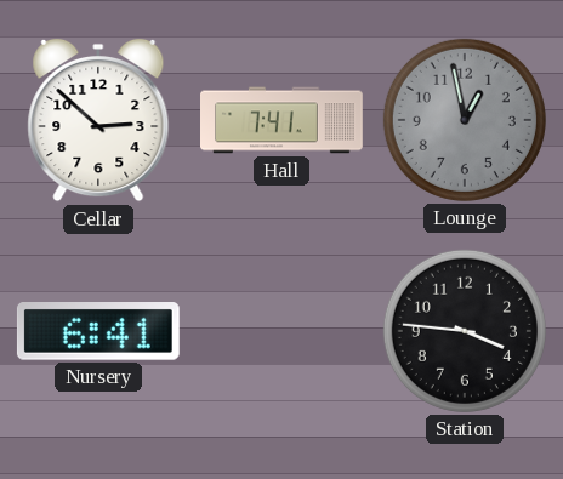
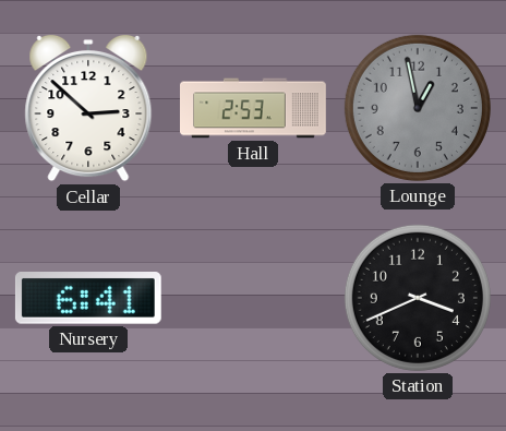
Hall: 7:41 -> 2:53 (254, 108)
Station: 3:46 -> 3:41 (418, 298)
